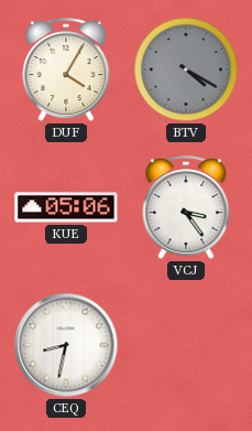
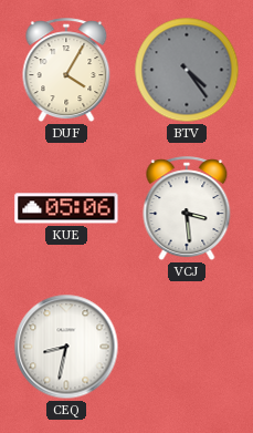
BTV: 4:20 -> 4:24 (187, 70)
VCJ: 3:24 -> 3:29 (187, 209)
